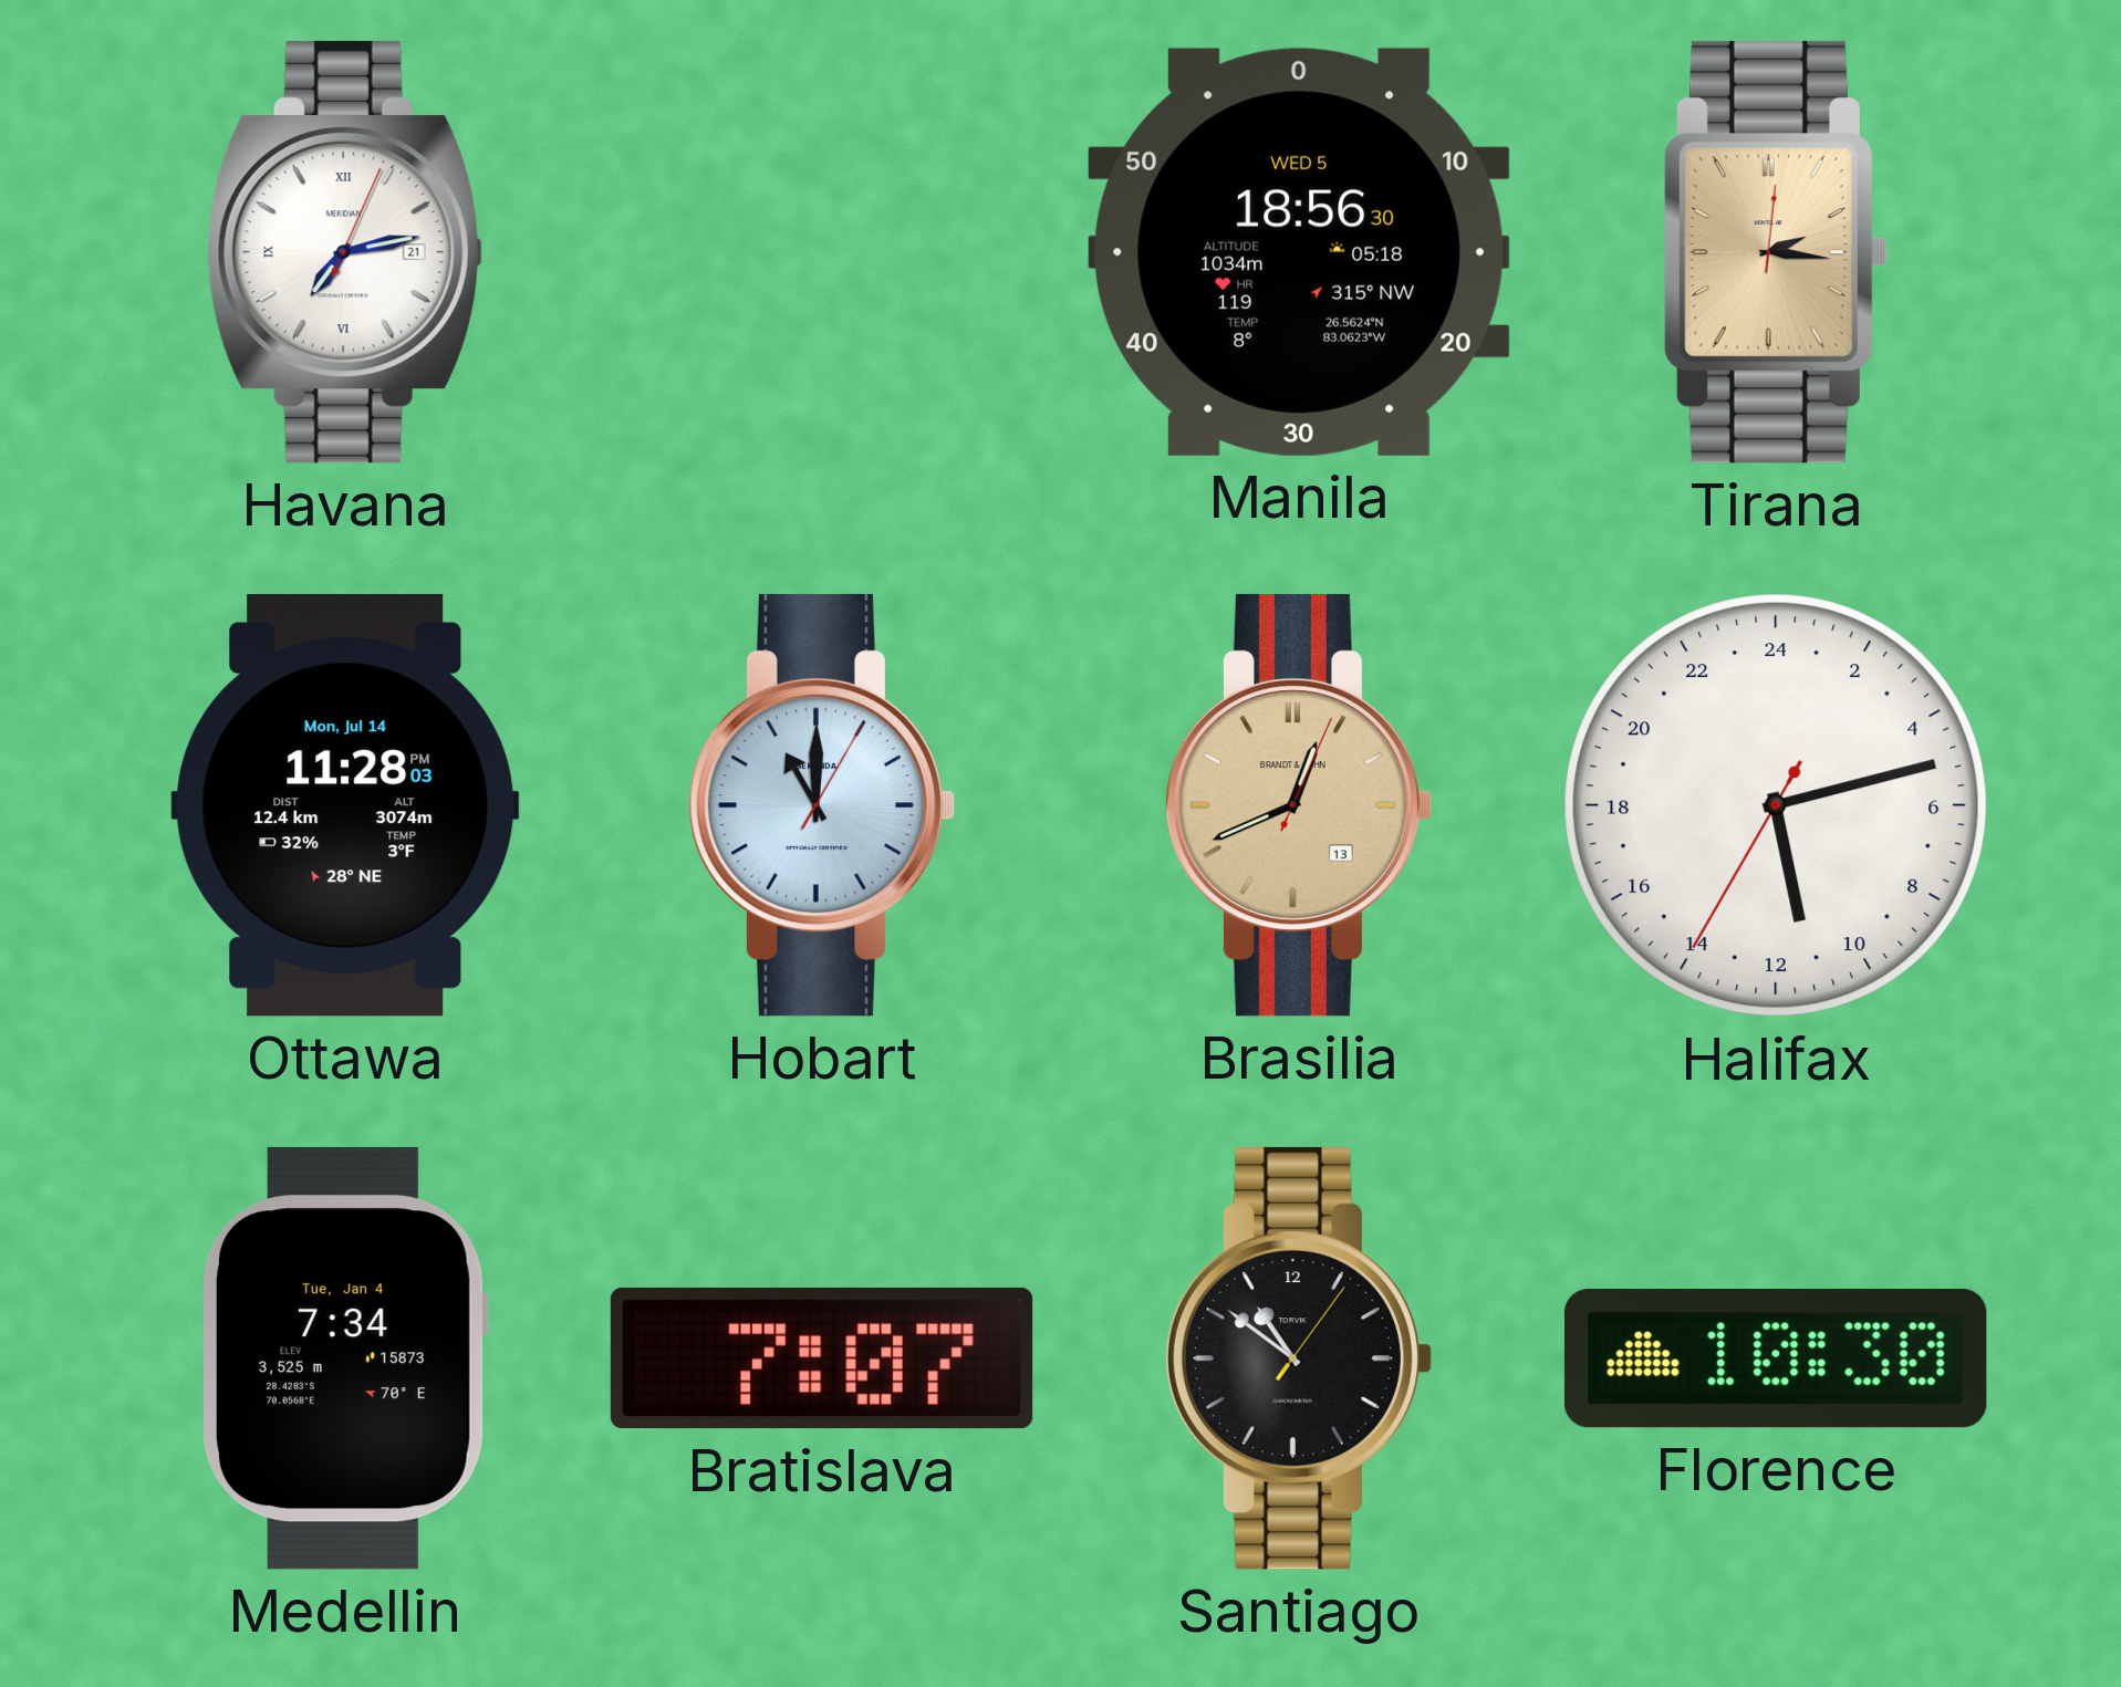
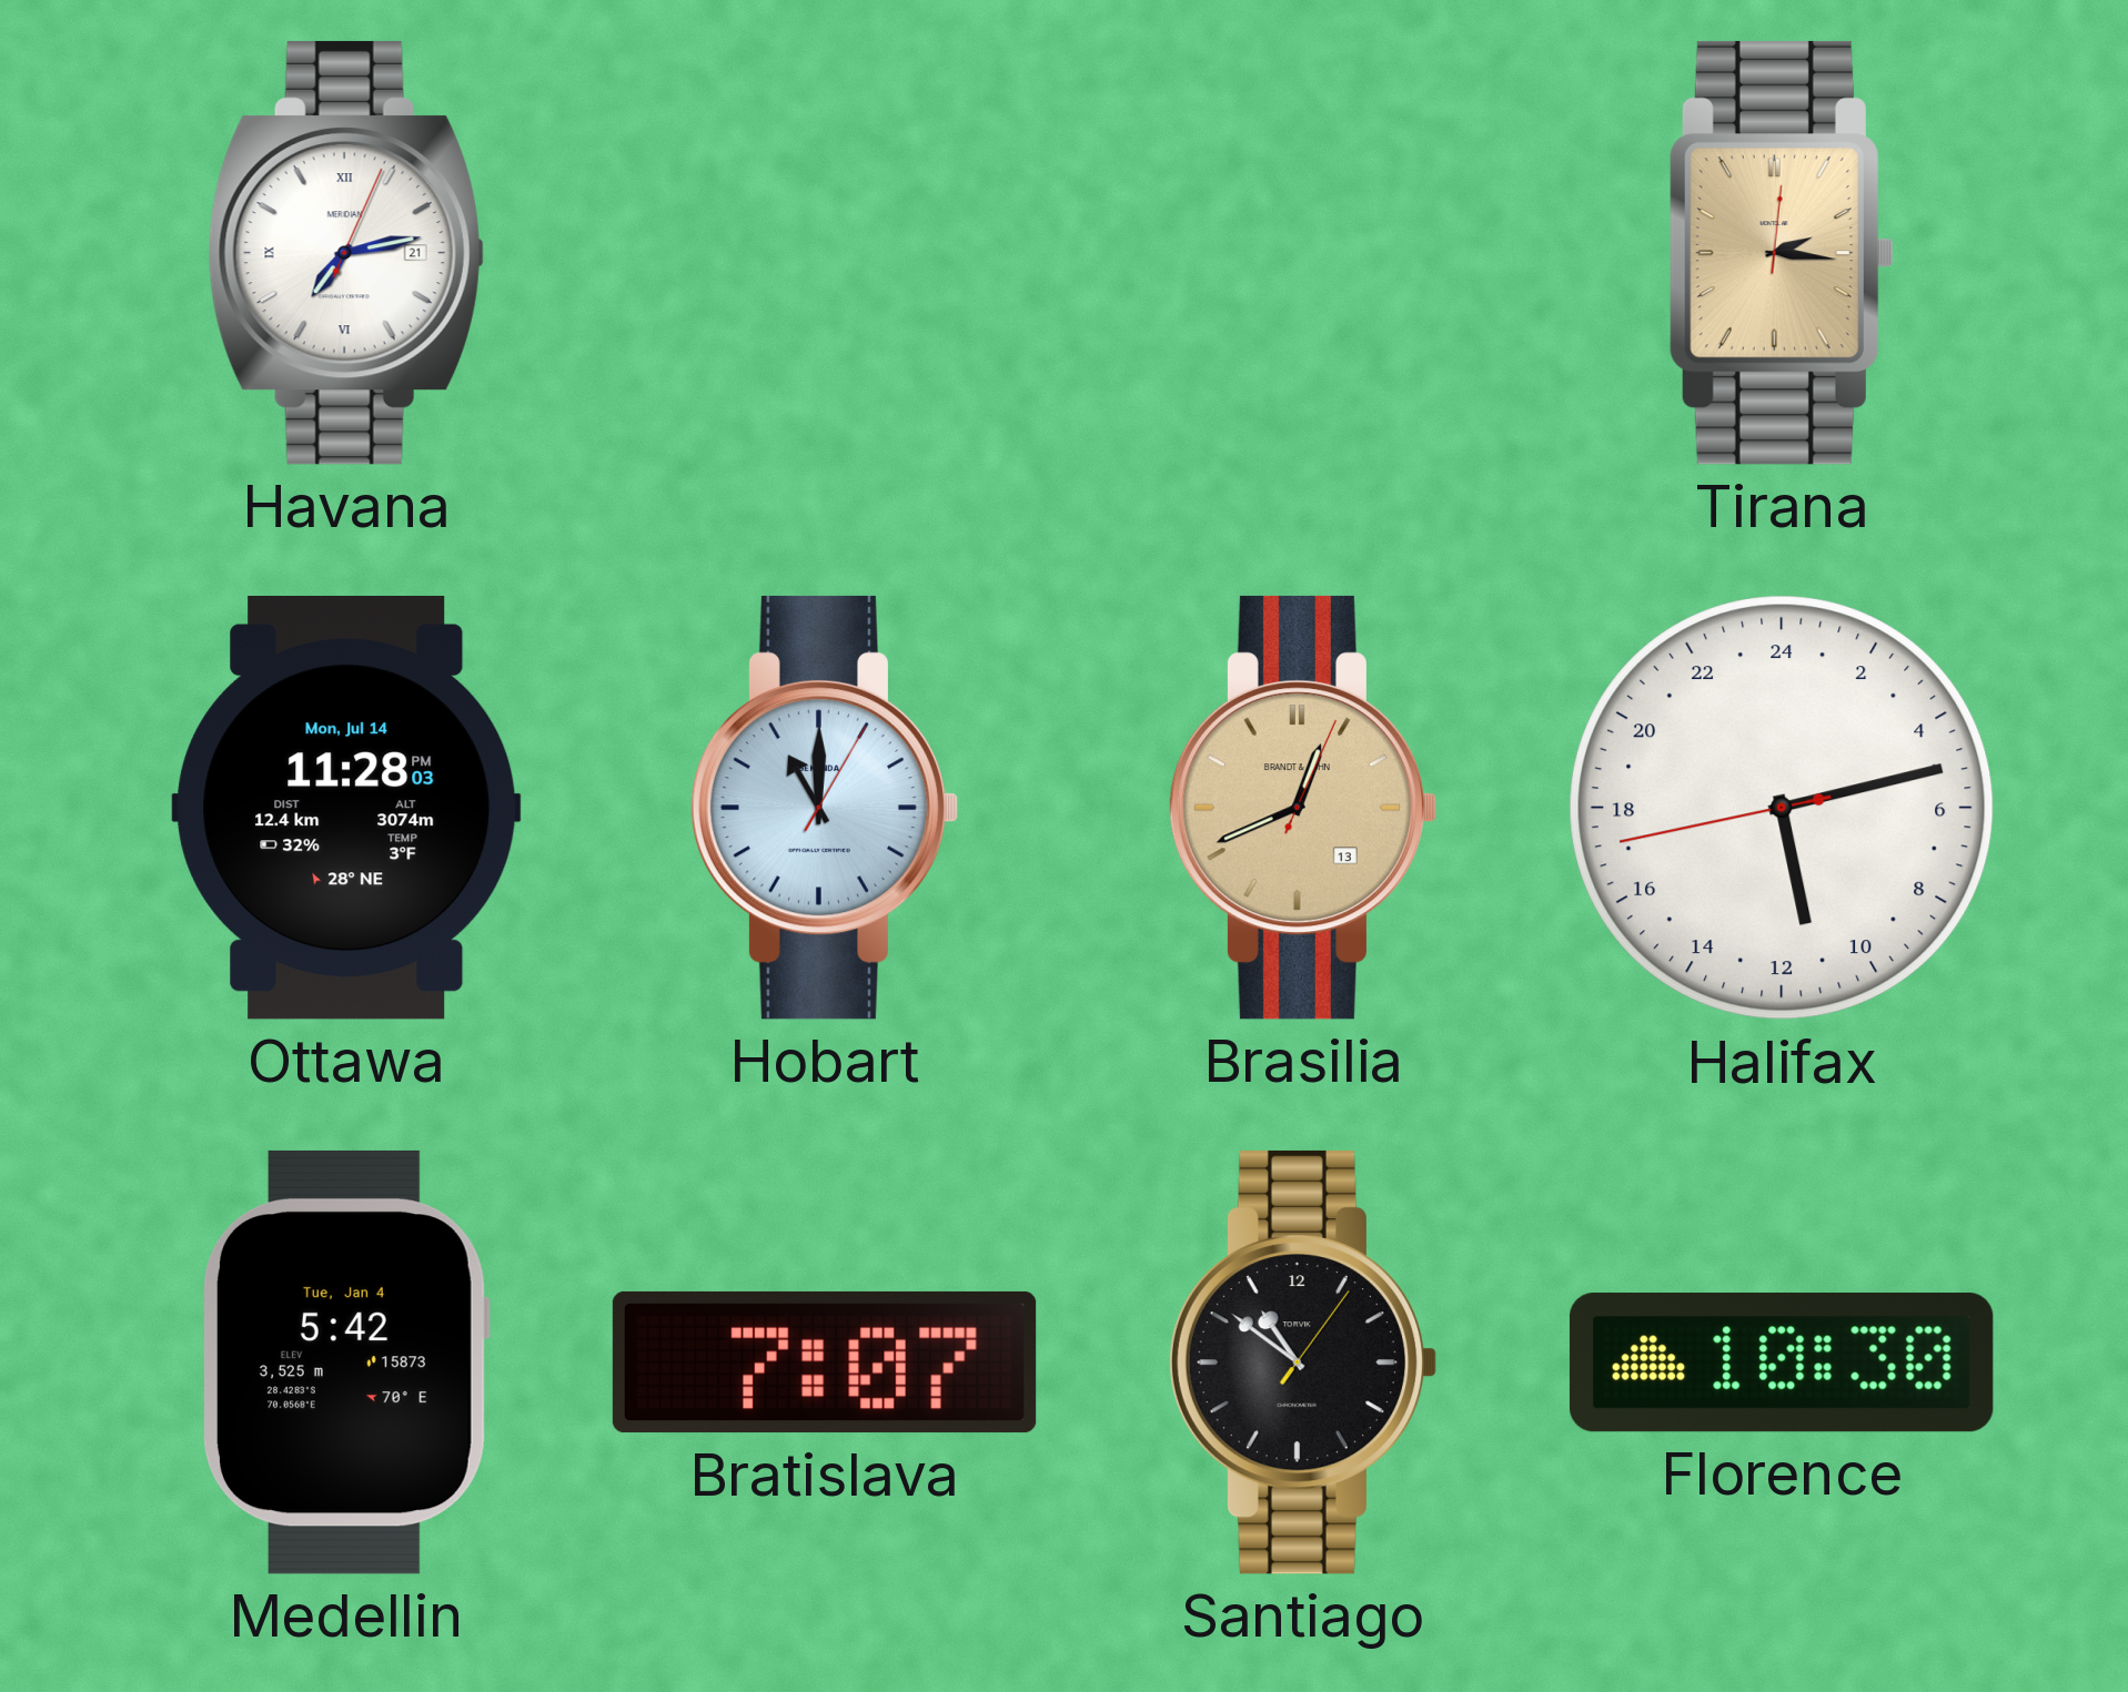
Manila: 18:56 -> none (1299, 252)
Halifax: 11:12:35 -> 11:12:43 (1782, 808)
Medellin: 7:34 -> 5:42 (345, 1362)
